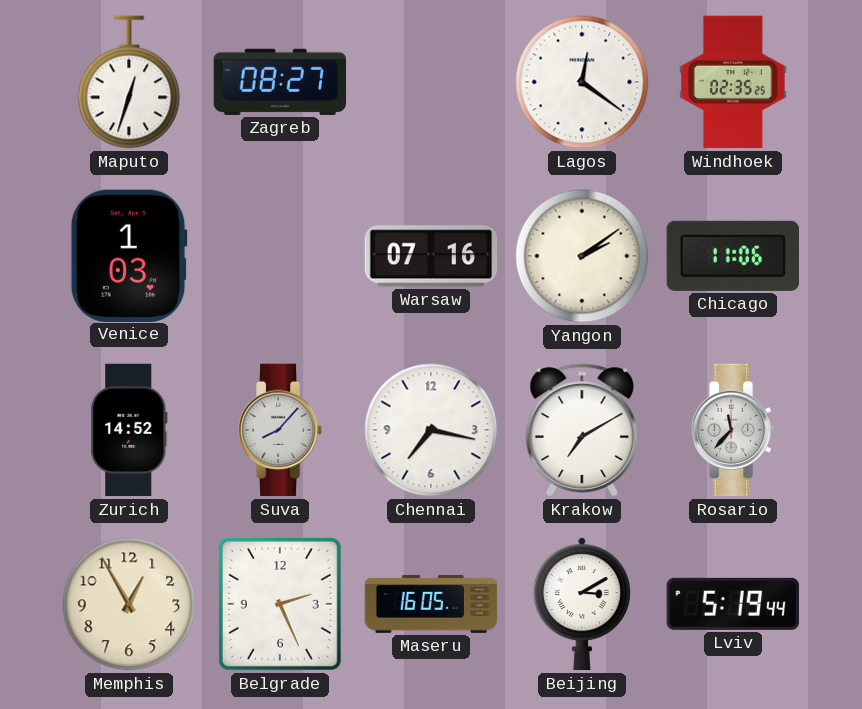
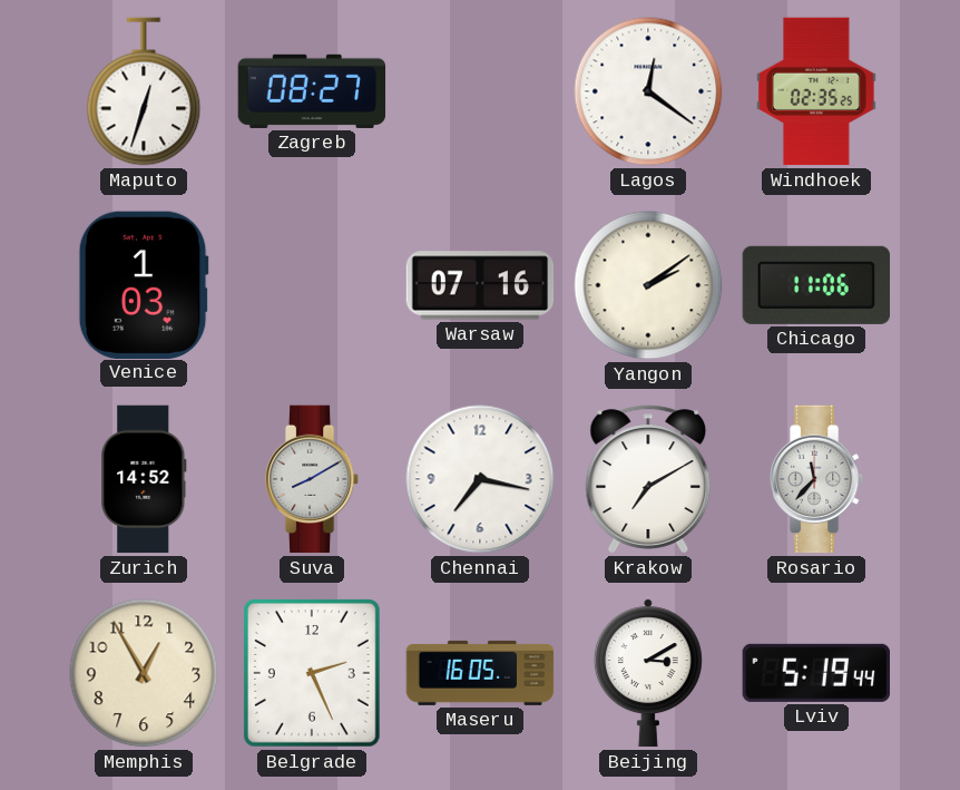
Suva: 8:07 -> 8:10 (312, 479)
